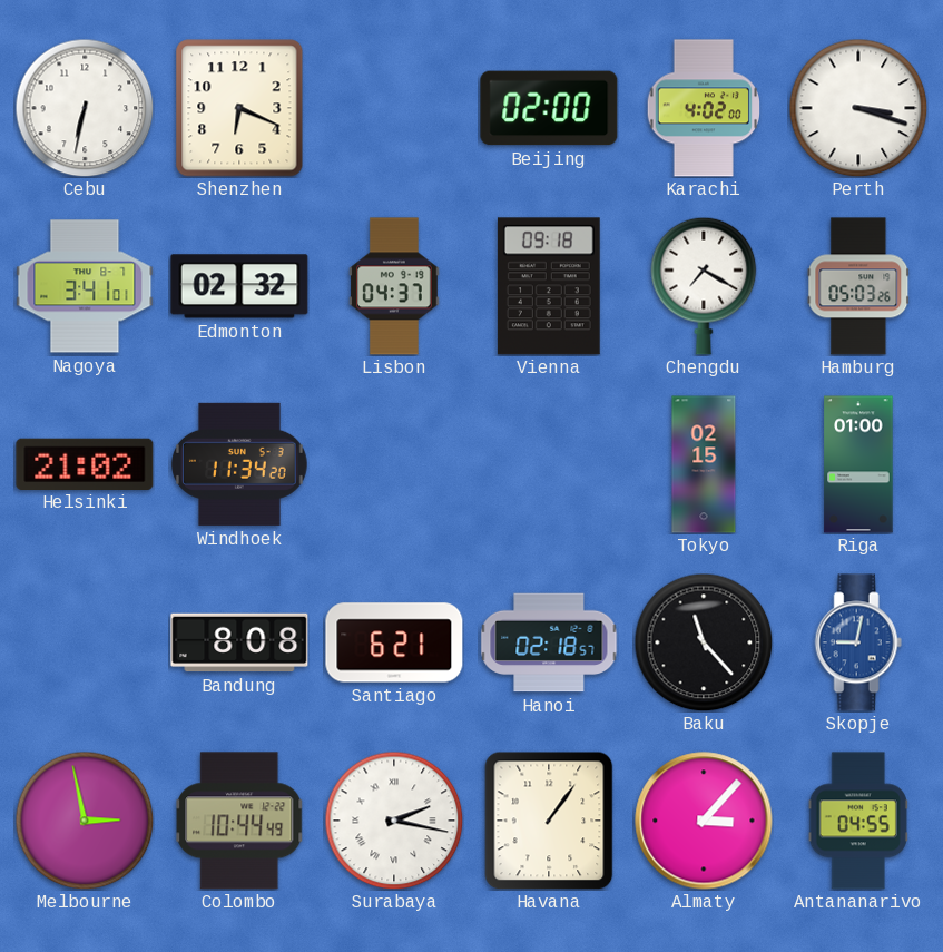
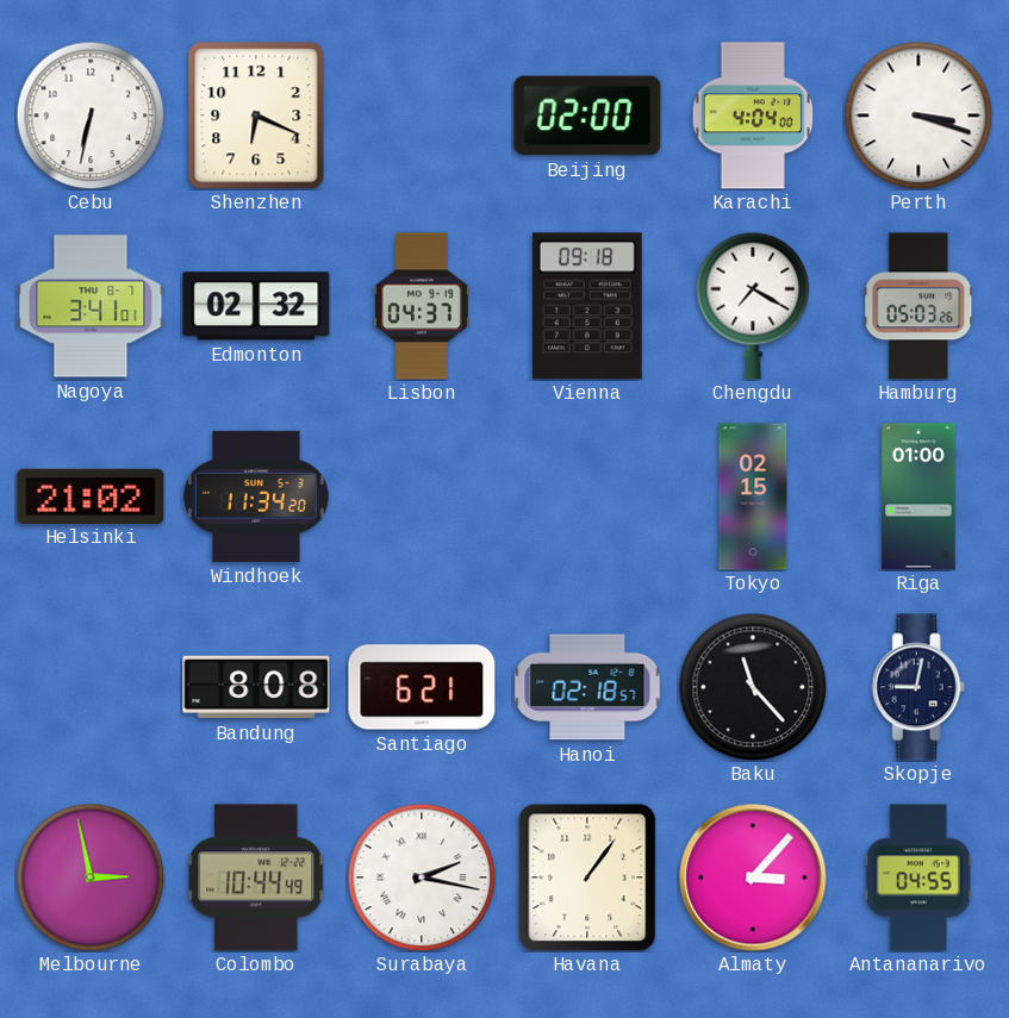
Karachi: 4:02 -> 4:04 (752, 115)
Skopje dial: blue -> navy (918, 687)
